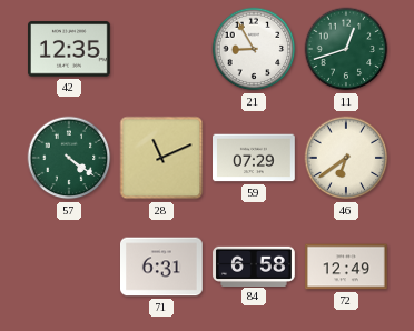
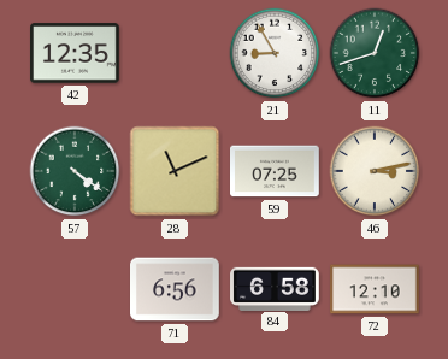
59: 07:29 -> 07:25 (276, 171)
46: 6:39 -> 3:13 (375, 171)
71: 6:31 -> 6:56 (176, 289)
72: 12:49 -> 12:10 (376, 289)
